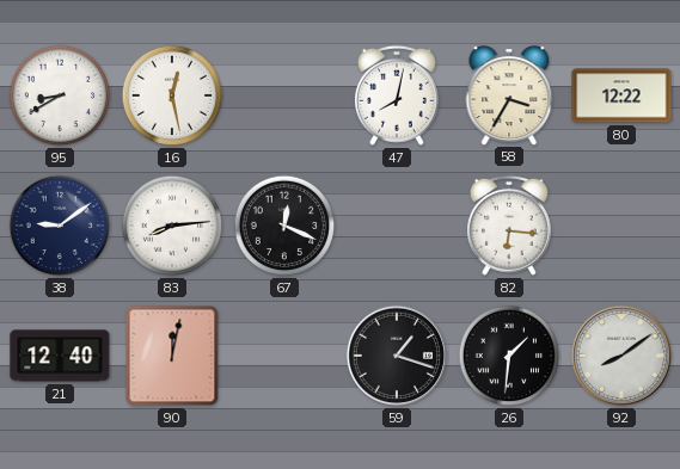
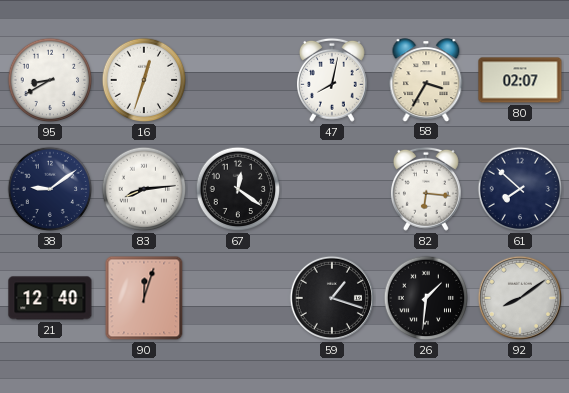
16: 12:28 -> 12:33 (144, 80)
80: 12:22 -> 02:07 (520, 80)
67: 12:19 -> 12:21 (238, 189)
61: none -> 7:52 (520, 189)
90: 12:02 -> 12:03 (144, 298)
